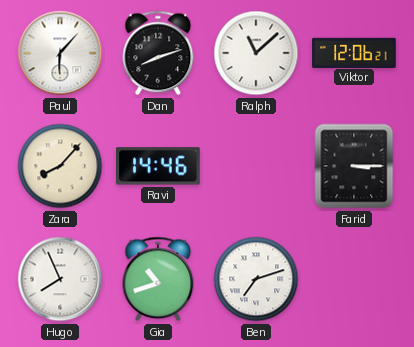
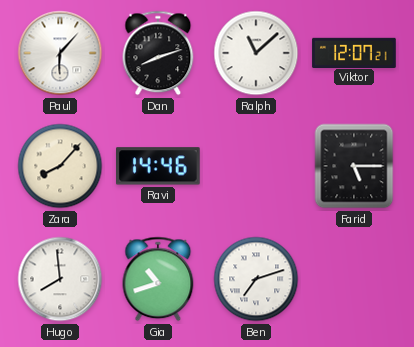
Viktor: 12:06 -> 12:07 (354, 52)
Farid: 3:15 -> 5:15 (354, 166)
Hugo: 7:56 -> 7:59 (60, 279)
